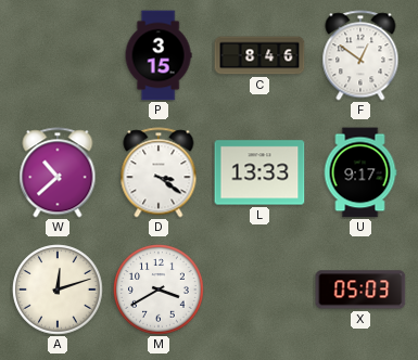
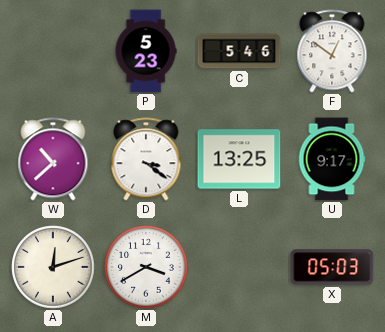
P: 3:15 -> 5:23 (146, 51)
C: 8:46 -> 5:46 (239, 51)
L: 13:33 -> 13:25 (239, 159)
